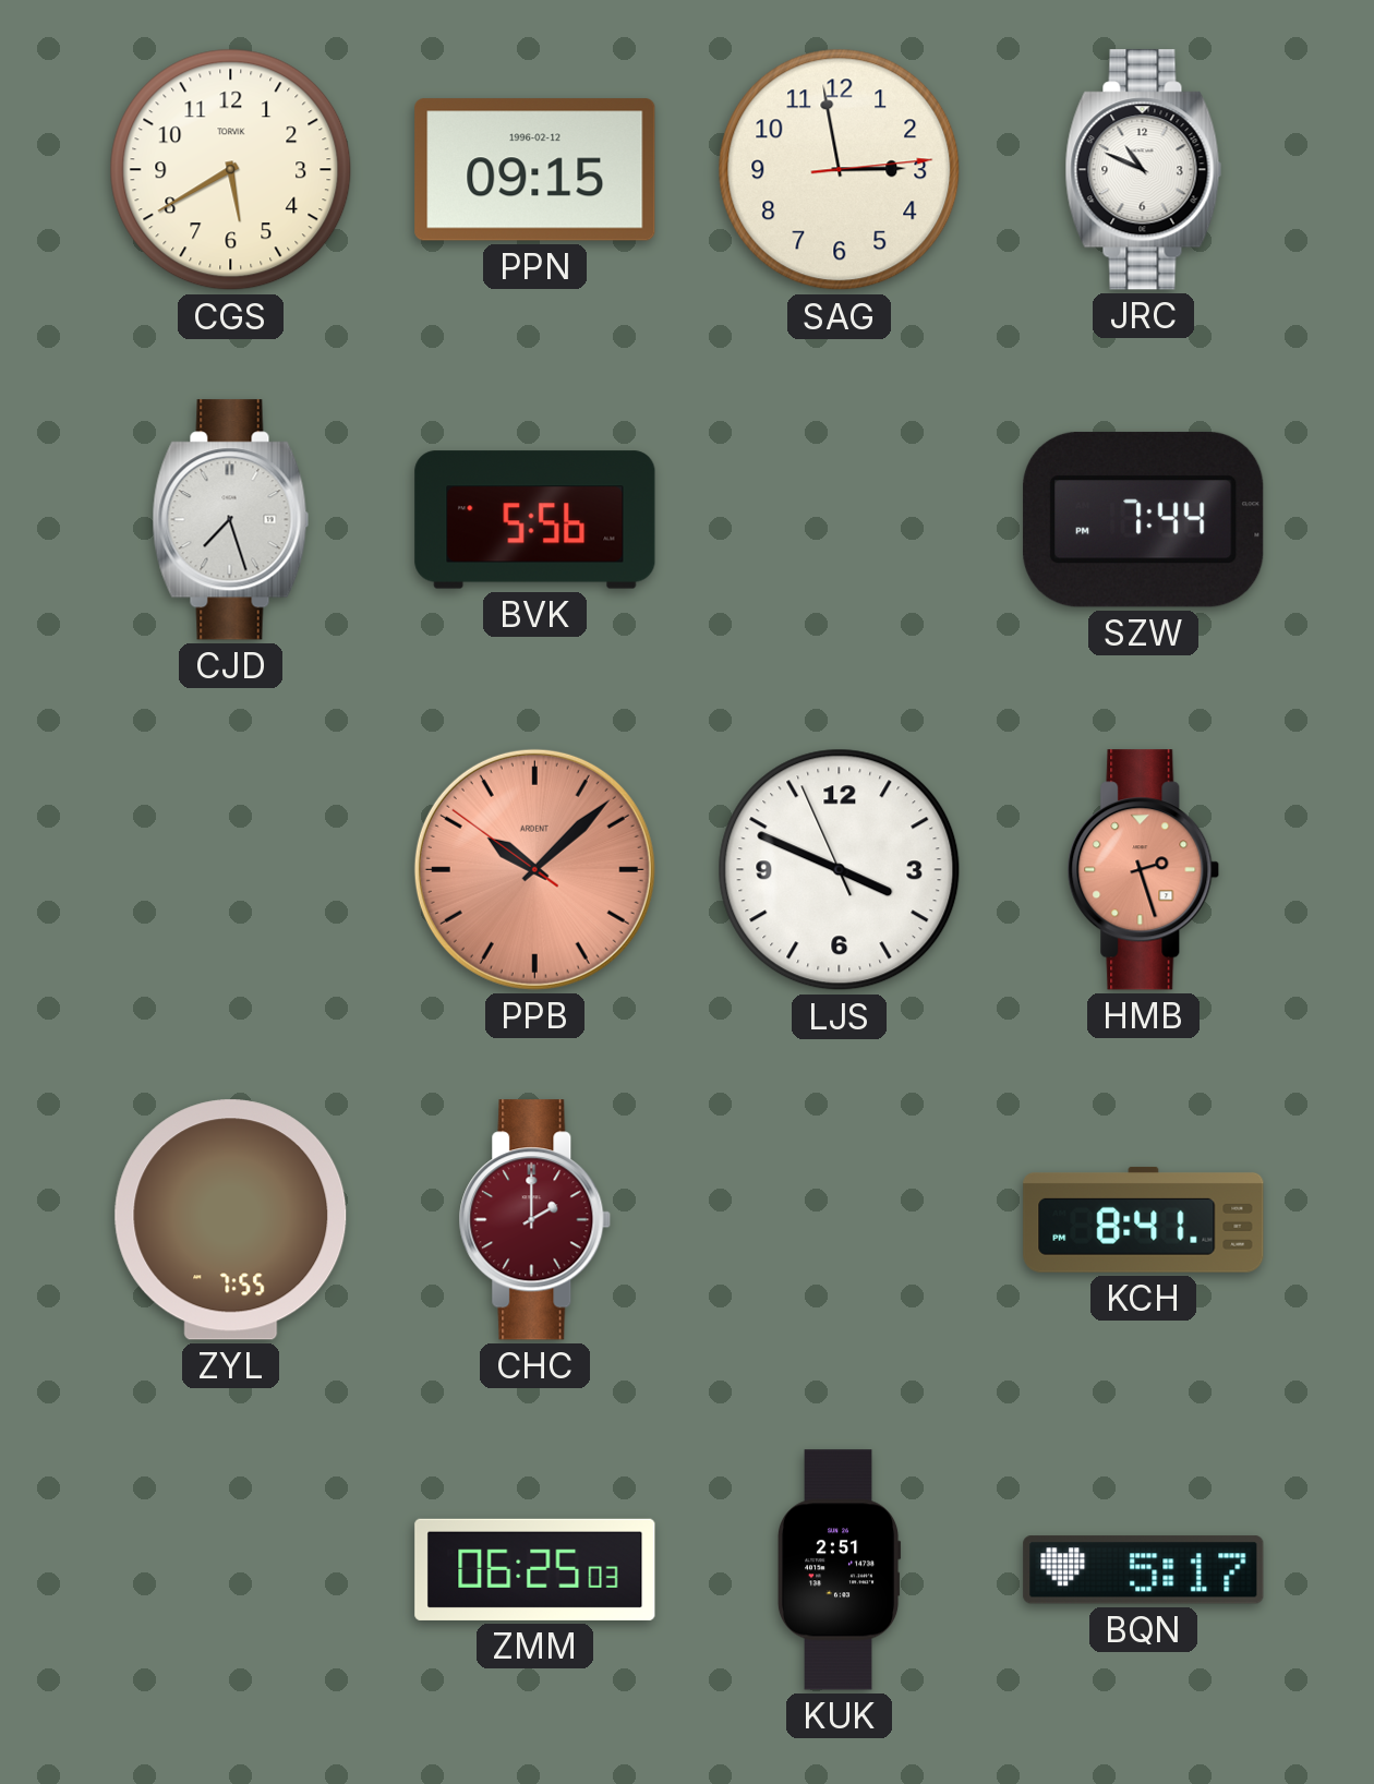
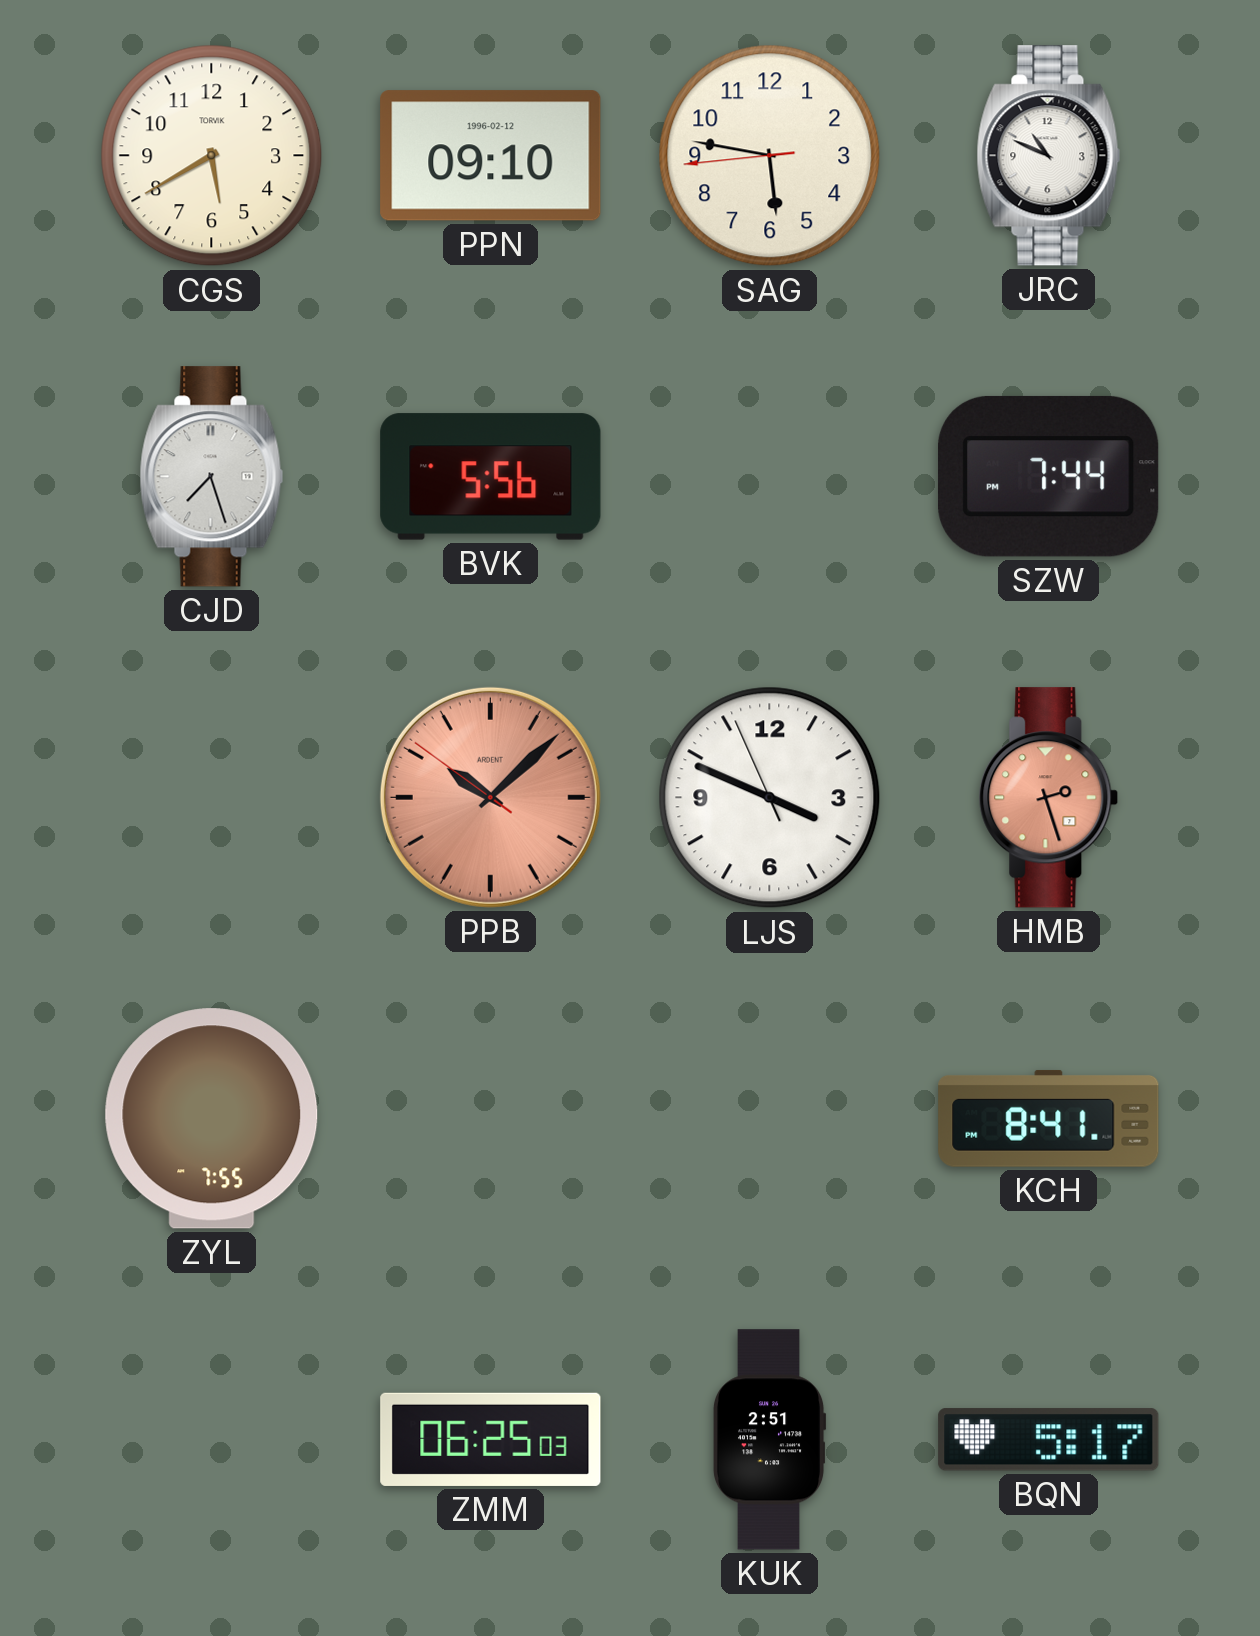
PPN: 09:15 -> 09:10 (491, 156)
SAG: 2:58 -> 5:46 (770, 156)
CHC: 2:00 -> none (535, 1220)
